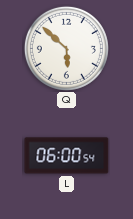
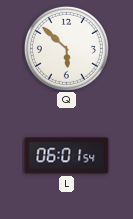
L: 06:00 -> 06:01 (67, 156)
